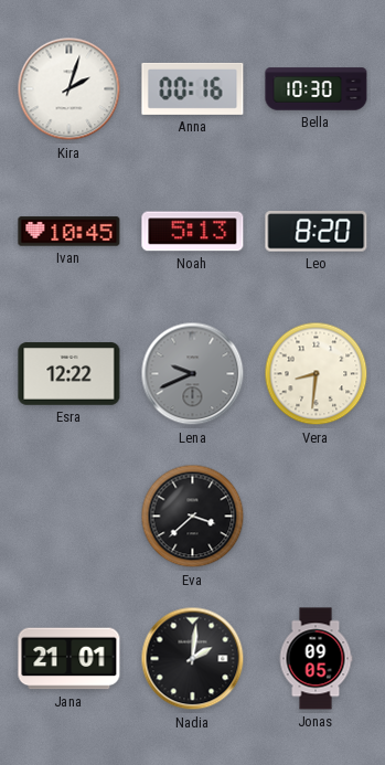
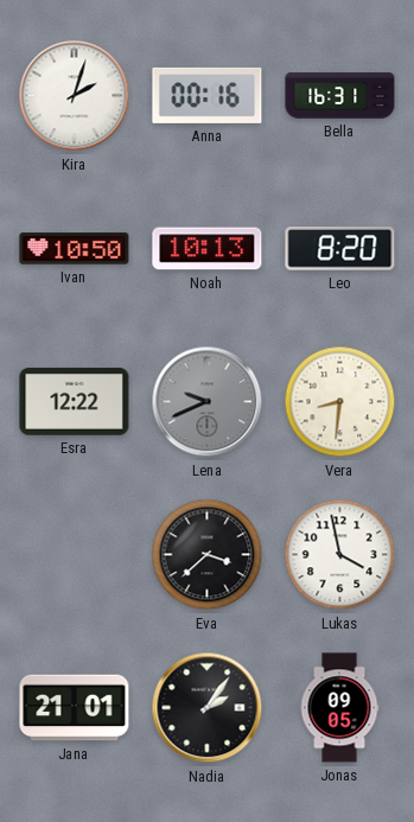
Bella: 10:30 -> 16:31 (340, 96)
Ivan: 10:45 -> 10:50 (75, 249)
Noah: 5:13 -> 10:13 (208, 249)
Lukas: none -> 3:58 (340, 555)
Nadia: 2:01 -> 2:06 (208, 708)
